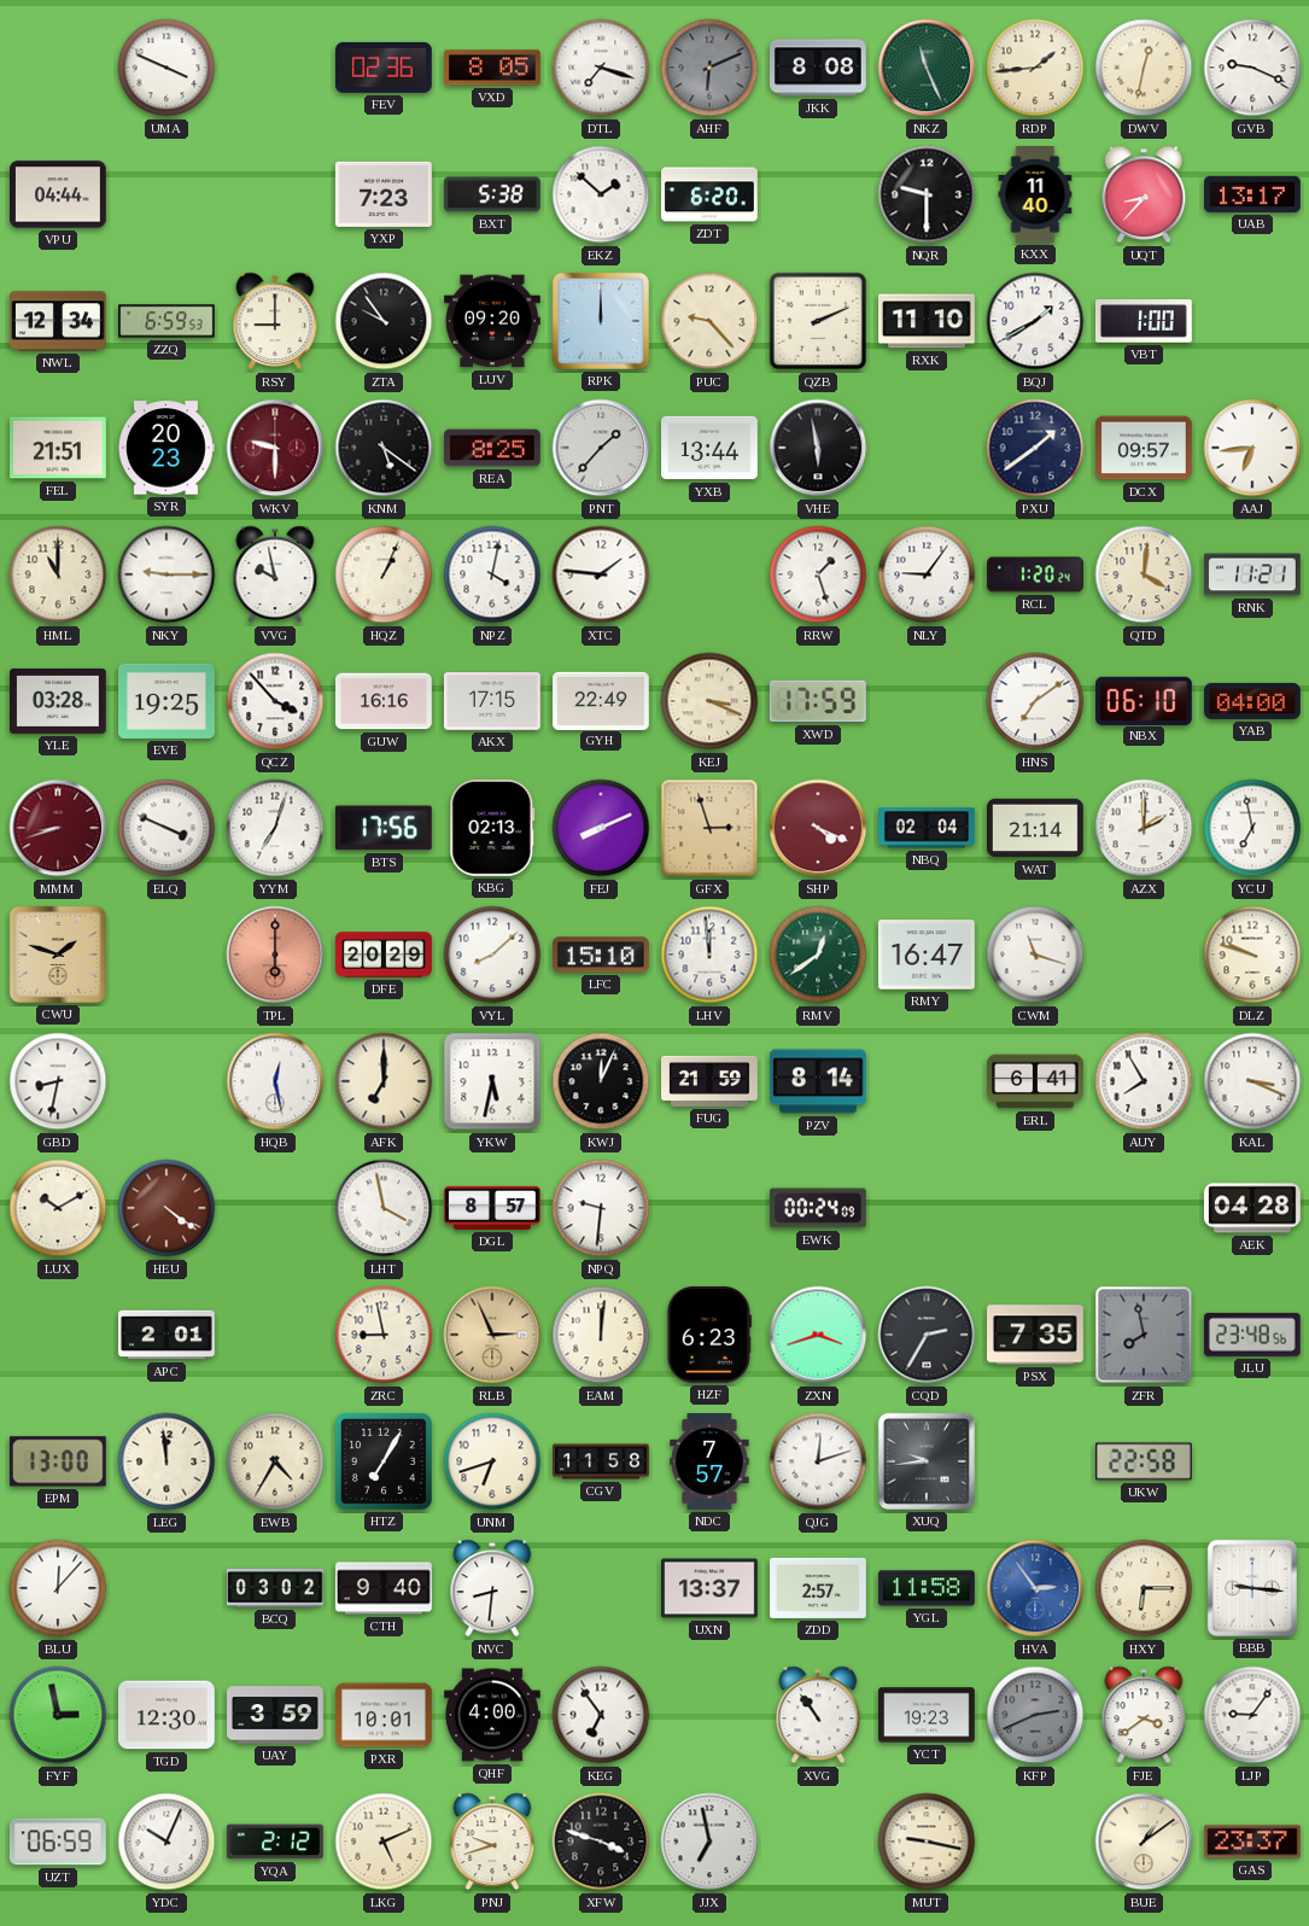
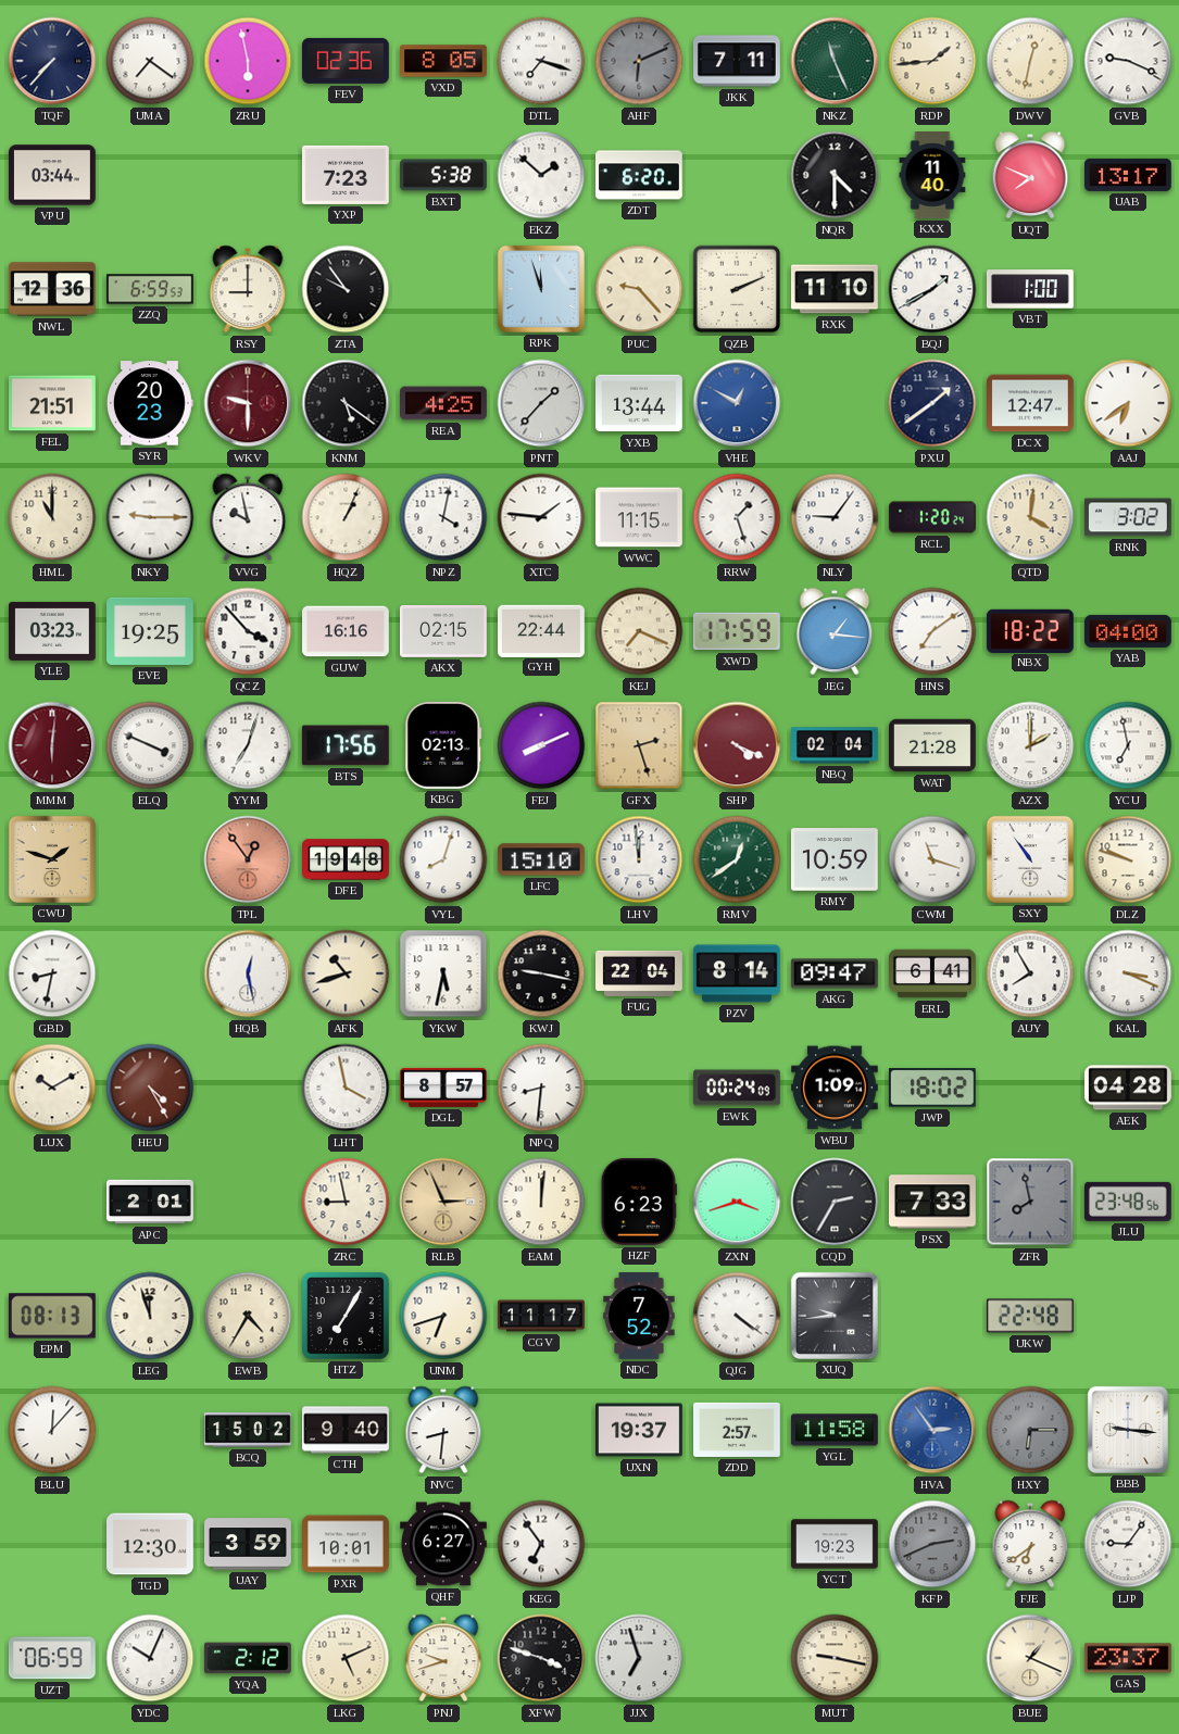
TQF: none -> 7:37 (52, 61)
UMA: 3:49 -> 7:21 (150, 61)
ZRU: none -> 5:58 (248, 61)
JKK: 8:08 -> 7:11 (738, 61)
VPU: 04:44 -> 03:44 (53, 175)
NQR: 9:30 -> 4:30 (835, 175)
UQT: 8:37 -> 7:49 (1030, 175)
NWL: 12:34 -> 12:36 (53, 289)
LUV: 09:20 -> none (492, 321)
RPK: 12:00 -> 11:57 (541, 289)
REA: 8:25 -> 4:25 (444, 403)
VHE: 5:58 -> 12:50 (737, 403)
VHE dial: black -> blue (737, 403)
DCX: 09:57 -> 12:47 (1031, 403)
AAJ: 6:44 -> 6:39 (1128, 403)
WWC: none -> 11:15 (640, 517)
RNK: 11:21 -> 3:02 (1128, 517)
YLE: 03:28 -> 03:23 (53, 631)
AKX: 17:15 -> 02:15 (444, 632)
GYH: 22:49 -> 22:44 (542, 630)
KEJ: 3:19 -> 7:19 (639, 631)
JEG: none -> 1:16 (835, 631)
NBX: 06:10 -> 18:22 (1031, 630)
MMM: 8:42 -> 6:01 (52, 745)
GFX: 2:57 -> 2:27 (639, 745)
WAT: 21:14 -> 21:28 (933, 745)
TPL: 6:00 -> 12:54 (248, 859)
DFE: 20:29 -> 19:48 (346, 859)
VYL: 8:08 -> 8:03 (443, 859)
RMY: 16:47 -> 10:59 (835, 859)
SXY: none -> 10:54 (1030, 859)
AFK: 7:00 -> 10:42 (346, 973)
KWJ: 12:04 -> 9:17 (541, 973)
FUG: 21:59 -> 22:04 (640, 973)
AKG: none -> 09:47 (835, 973)
HEU: 4:21 -> 4:25 (150, 1088)
NPQ: 9:31 -> 8:31 (541, 1088)
WBU: none -> 1:09 (836, 1088)
JWP: none -> 18:02 (932, 1088)
PSX: 7:35 -> 7:33 (933, 1202)
EPM: 13:00 -> 08:13 (52, 1316)
LEG: 11:59 -> 11:57 (150, 1316)
CGV: 11:58 -> 11:17 (541, 1316)
NDC: 7:57 -> 7:52 (639, 1317)
QJG: 12:12 -> 4:21 (737, 1316)
UKW: 22:58 -> 22:48 (1030, 1316)
BCQ: 03:02 -> 15:02 (249, 1430)
UXN: 13:37 -> 19:37 (640, 1430)
HXY dial: cream -> grey (1030, 1430)
FYF: 2:58 -> none (58, 1715)
QHF: 4:00 -> 6:27 (444, 1544)
XVG: 10:54 -> none (818, 1715)
FJE: 3:39 -> 6:39 (1030, 1544)
JJX: 6:58 -> 6:57 (639, 1658)
BUE: 1:09 -> 1:19 (1030, 1658)
